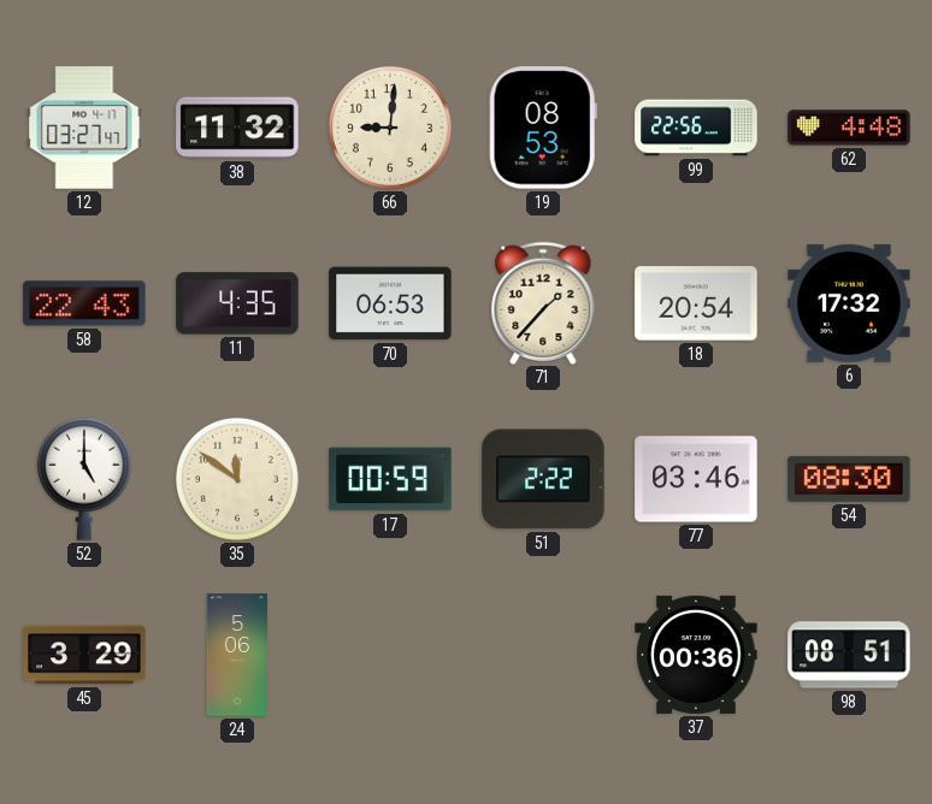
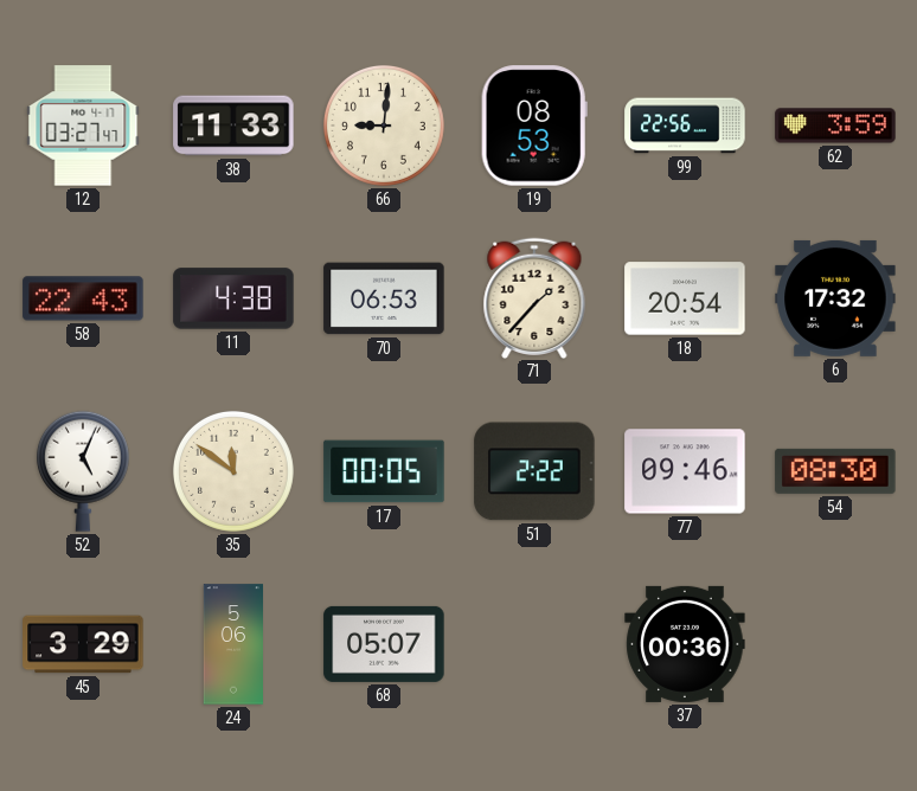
38: 11:32 -> 11:33 (233, 126)
62: 4:48 -> 3:59 (835, 126)
11: 4:35 -> 4:38 (233, 298)
52: 5:00 -> 5:04 (83, 471)
17: 00:59 -> 00:05 (384, 471)
77: 03:46 -> 09:46 (685, 471)
68: none -> 05:07 (384, 644)
98: 08:51 -> none (849, 655)
